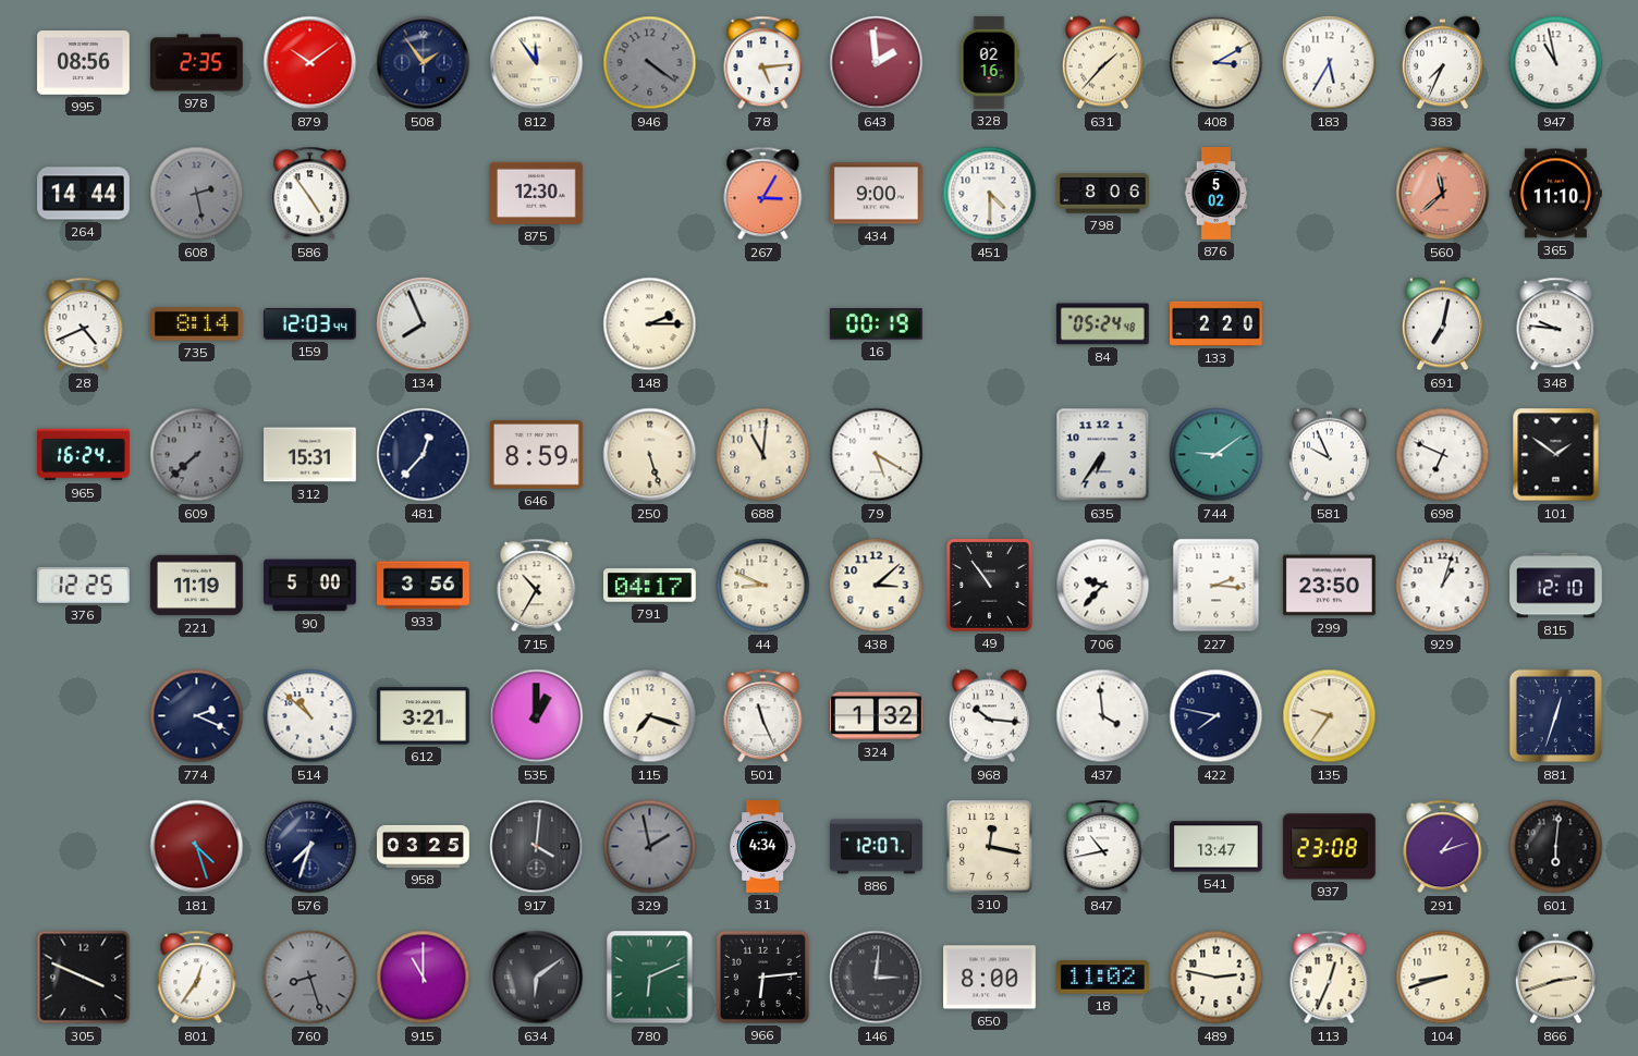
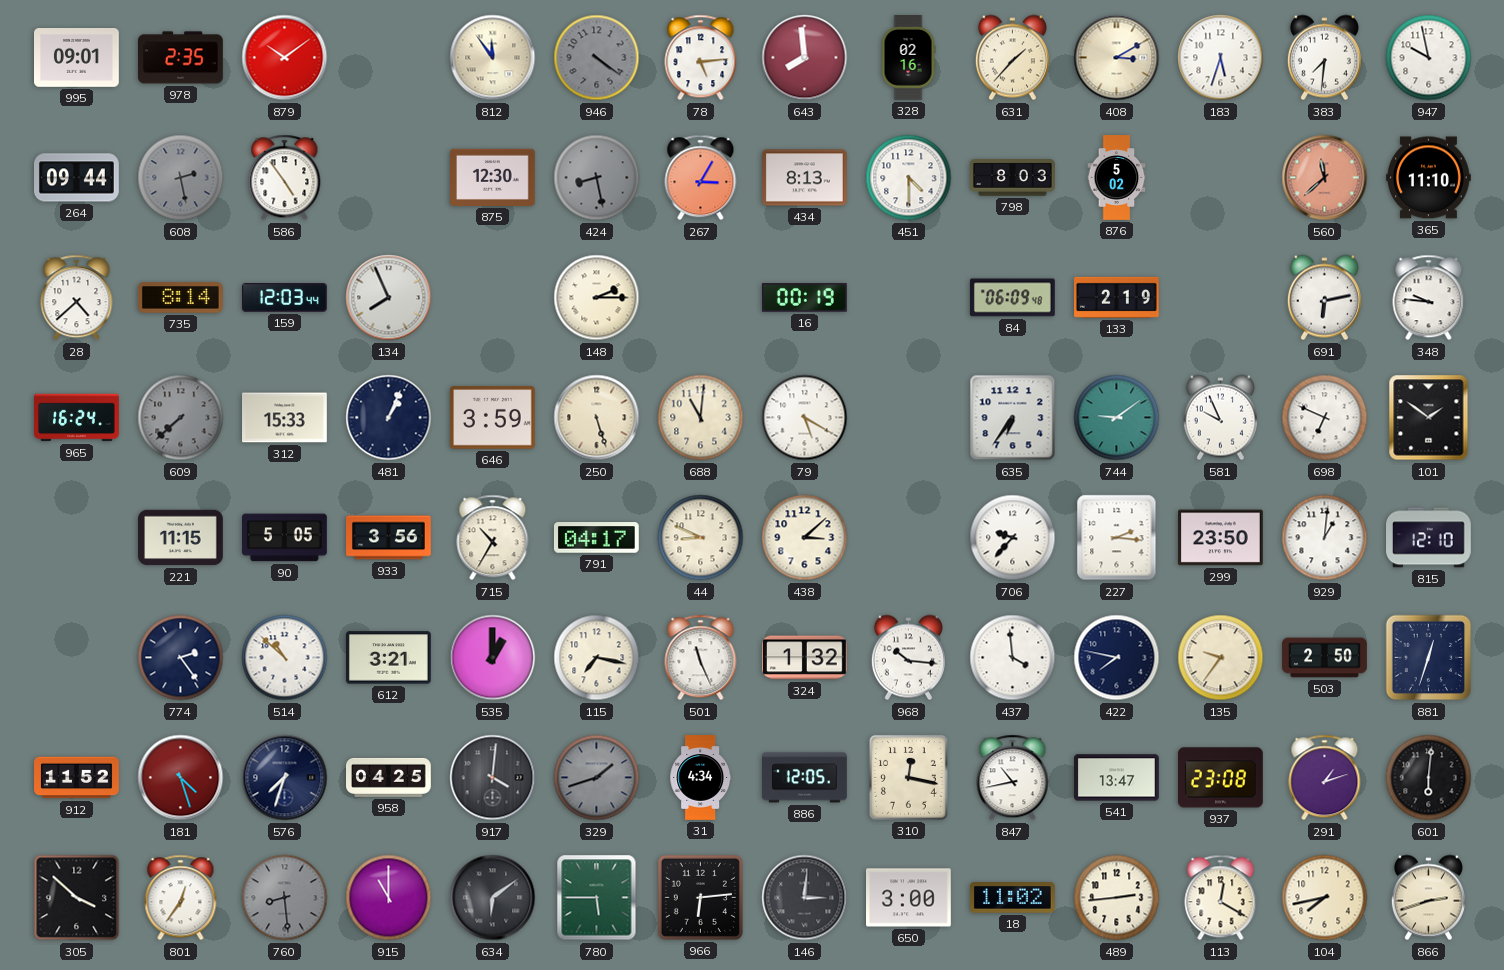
995: 08:56 -> 09:01 (77, 58)
508: 1:54 -> none (424, 63)
643: 1:59 -> 7:59 (805, 58)
183: 5:35 -> 5:33 (1221, 58)
383: 7:34 -> 7:31 (1324, 58)
947: 10:58 -> 9:58 (1429, 58)
264: 14:44 -> 09:44 (77, 178)
424: none -> 8:28 (597, 178)
434: 9:00 -> 8:13 (805, 178)
798: 8:06 -> 8:03 (1013, 178)
28: 4:41 -> 4:38 (77, 298)
84: 05:24 -> 06:09 (1012, 298)
133: 2:20 -> 2:19 (1117, 297)
691: 7:02 -> 6:13 (1324, 298)
312: 15:31 -> 15:33 (285, 418)
481: 12:37 -> 1:04 (389, 418)
646: 8:59 -> 3:59 (493, 418)
376: 12:25 -> none (83, 585)
221: 11:19 -> 11:15 (181, 538)
90: 5:00 -> 5:05 (285, 538)
49: 10:54 -> none (989, 585)
929: 1:03 -> 1:01 (1325, 538)
774: 2:19 -> 2:24 (181, 658)
115: 7:18 -> 7:17 (597, 658)
503: none -> 2:50 (1325, 658)
912: none -> 11:52 (77, 778)
958: 03:25 -> 04:25 (389, 777)
329: 1:58 -> 1:42 (597, 778)
886: 12:07 -> 12:05 (805, 778)
305: 3:49 -> 3:52 (77, 898)
760: 8:27 -> 8:29 (285, 898)
780: 6:11 -> 5:45 (597, 898)
650: 8:00 -> 3:00 (909, 898)
489: 2:47 -> 2:44 (1117, 898)
113: 12:34 -> 12:20 (1221, 898)
104: 8:42 -> 7:43 (1325, 898)
